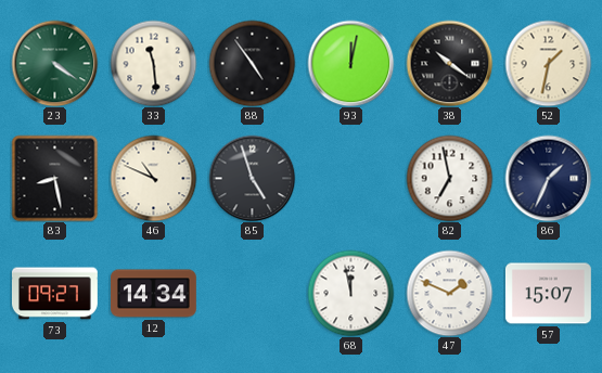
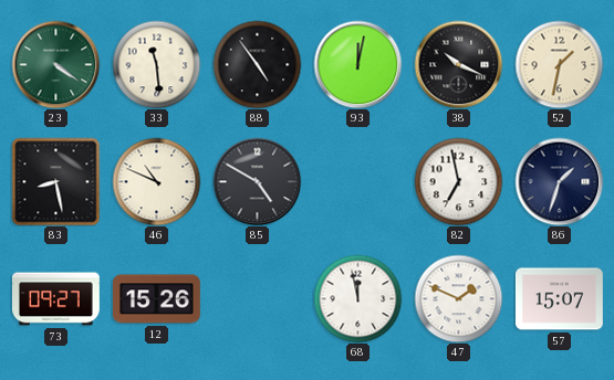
38: 10:21 -> 10:19 (458, 64)
85: 4:57 -> 4:50 (257, 181)
86: 1:34 -> 1:33 (559, 181)
12: 14:34 -> 15:26 (157, 299)
